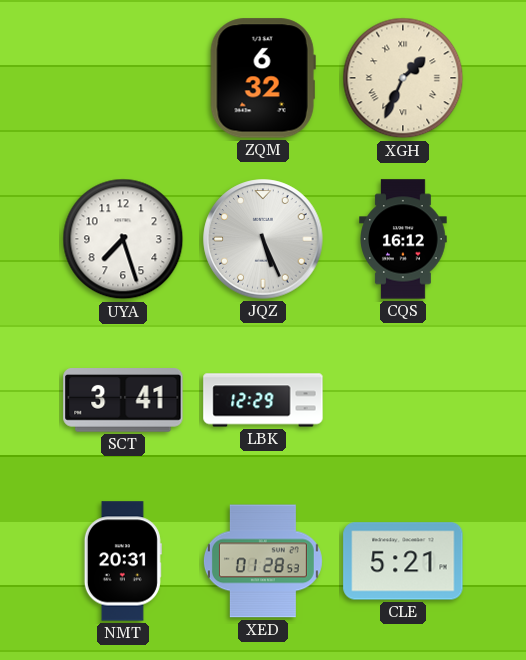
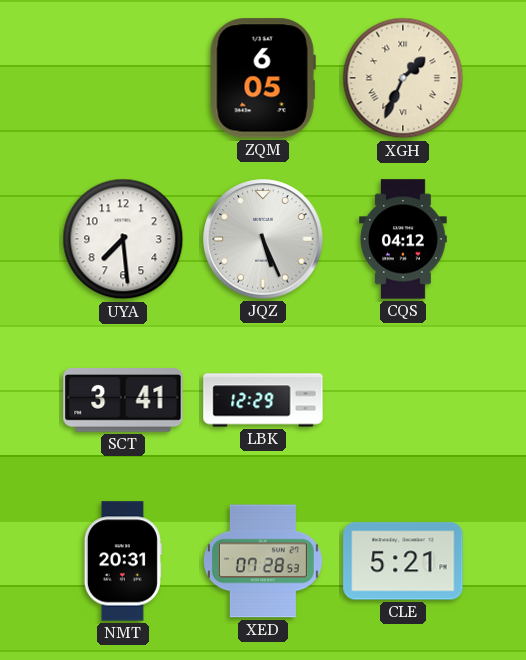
ZQM: 6:32 -> 6:05 (263, 78)
UYA: 7:27 -> 7:29 (123, 239)
CQS: 16:12 -> 04:12 (403, 239)
XED: 01:28 -> 07:28 (263, 561)
